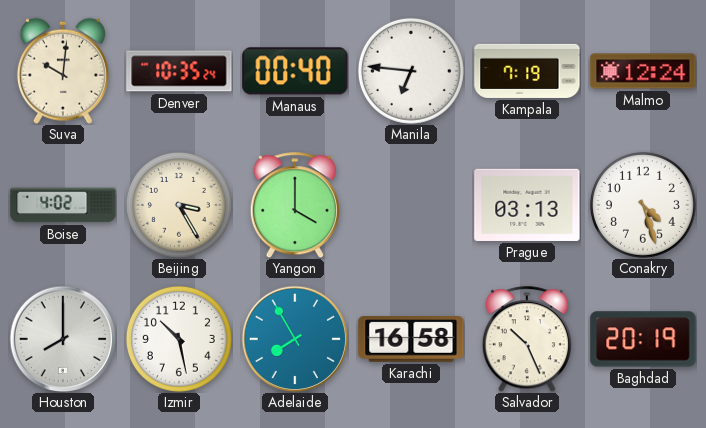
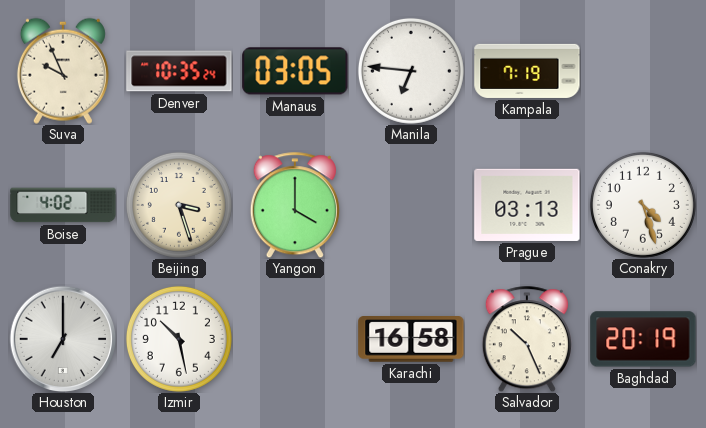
Suva: 10:01 -> 9:56 (63, 71)
Manaus: 00:40 -> 03:05 (295, 71)
Malmo: 12:24 -> none (643, 71)
Beijing: 3:25 -> 3:27 (179, 205)
Houston: 8:00 -> 7:00 (63, 339)
Adelaide: 7:55 -> none (295, 339)
